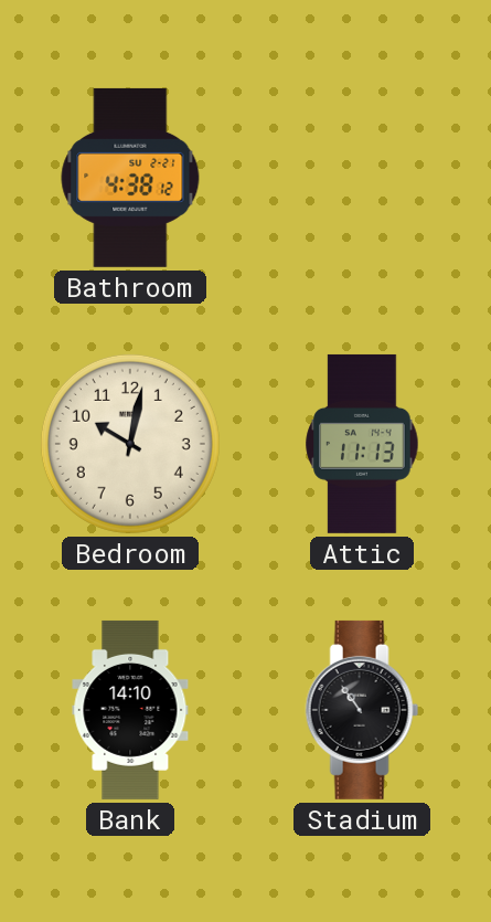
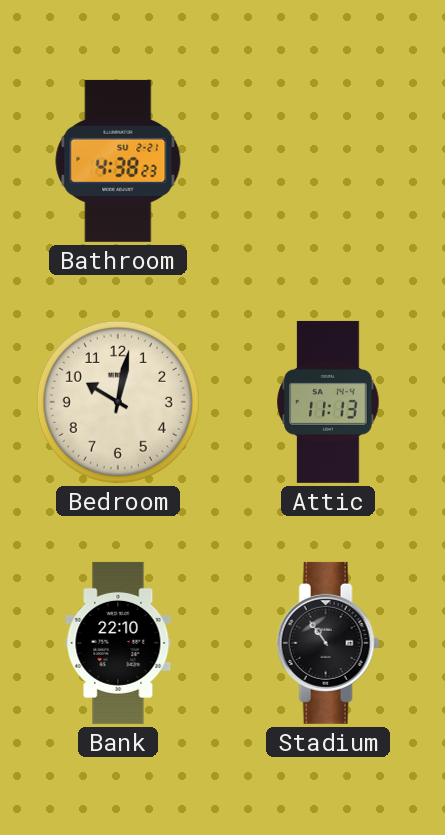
Bathroom: 4:38:12 -> 4:38:23 (118, 161)
Bank: 14:10 -> 22:10 (118, 643)
